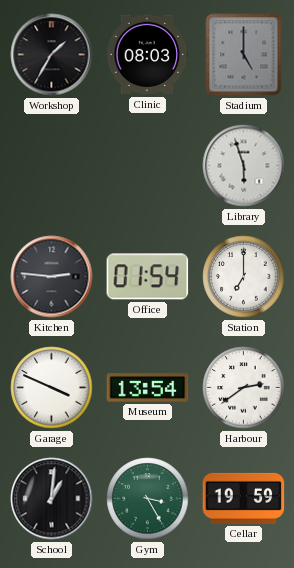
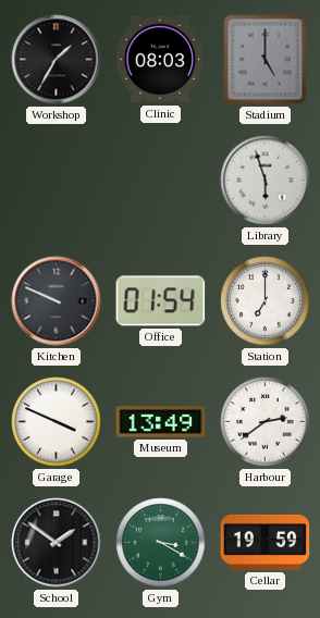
Kitchen: 2:46 -> 9:49 (57, 301)
Museum: 13:54 -> 13:49 (161, 422)
School: 1:01 -> 1:51 (57, 543)
Gym: 3:25 -> 3:20 (161, 543)
